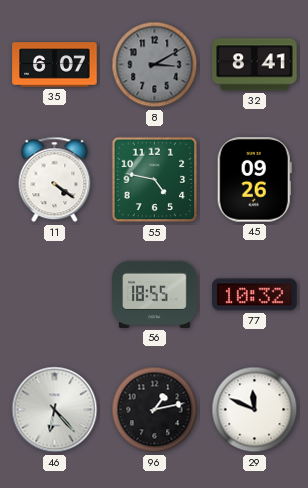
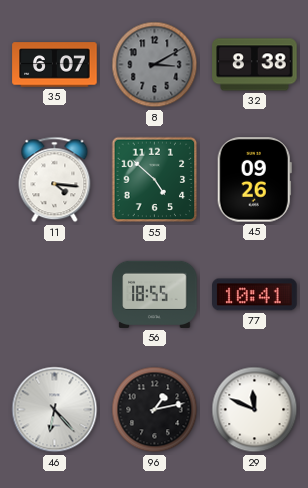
32: 8:41 -> 8:38 (255, 65)
11: 4:21 -> 4:16 (55, 180)
55: 4:47 -> 4:52 (155, 180)
77: 10:32 -> 10:41 (255, 295)
